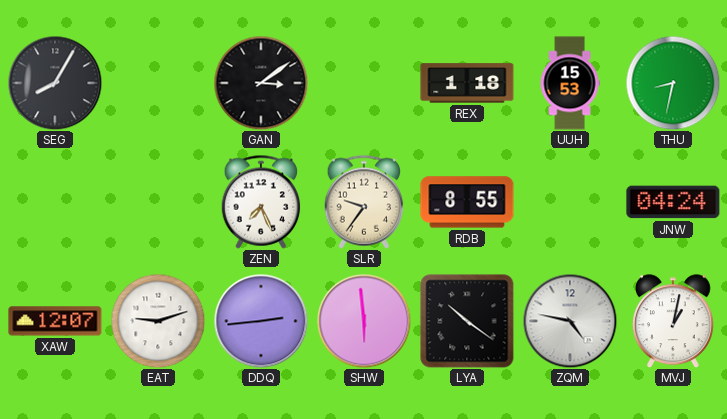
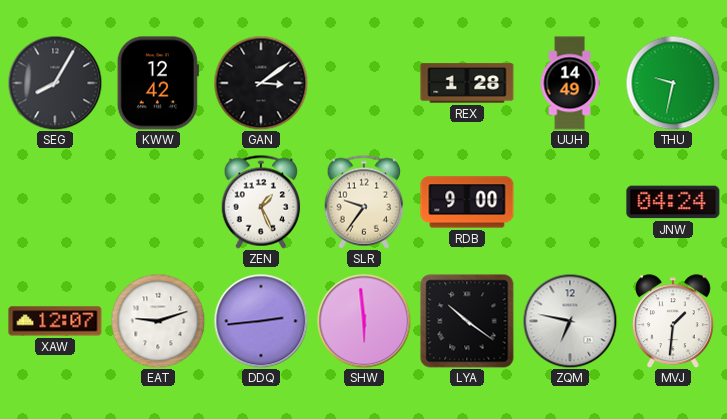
KWW: none -> 12:42 (158, 83)
REX: 1:18 -> 1:28 (467, 83)
UUH: 15:53 -> 14:49 (570, 83)
THU: 8:32 -> 9:32 (673, 83)
ZEN: 7:26 -> 1:26 (261, 202)
RDB: 8:55 -> 9:00 (467, 202)
ZQM: 4:47 -> 6:47 (570, 321)
MVJ: 1:02 -> 1:31 (673, 321)
